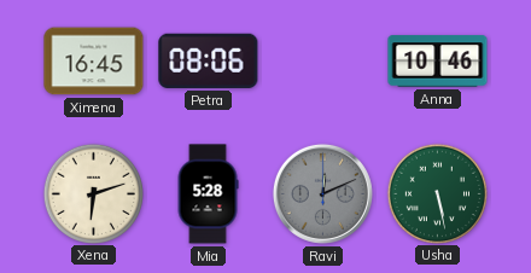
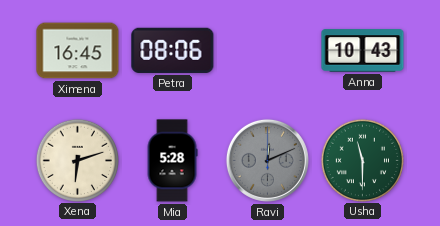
Anna: 10:46 -> 10:43 (363, 51)
Usha: 5:28 -> 11:30 (362, 160)
